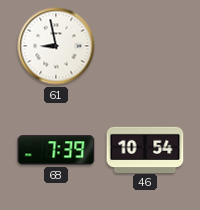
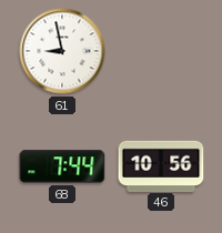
68: 7:39 -> 7:44 (62, 166)
46: 10:54 -> 10:56 (161, 165)
